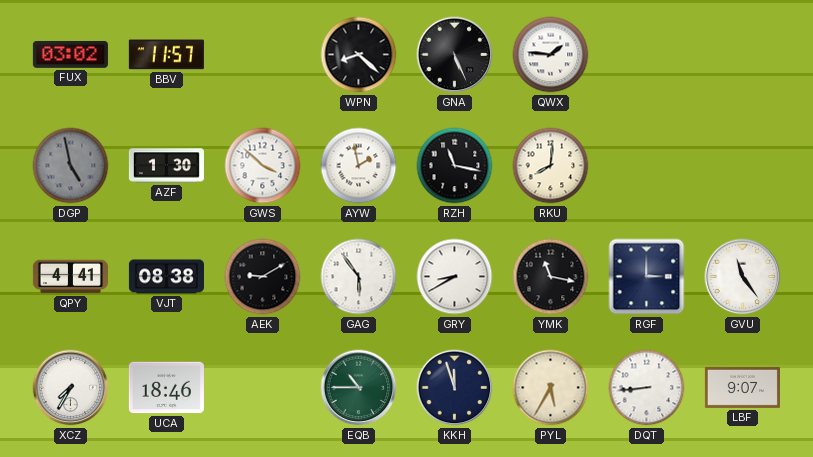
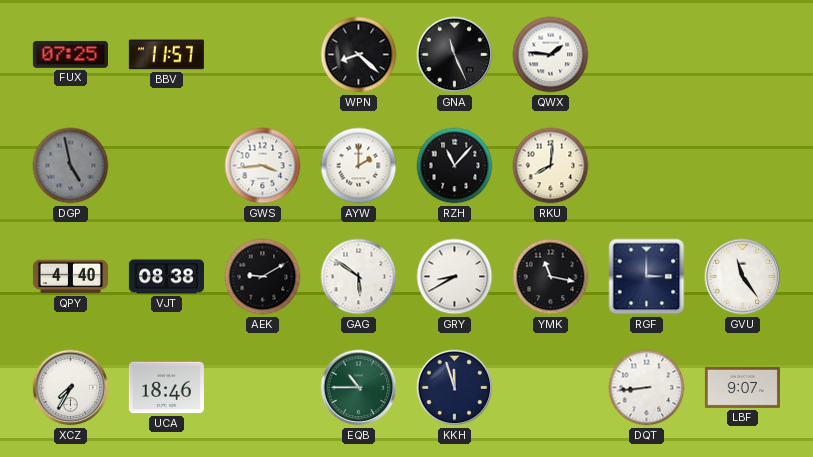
FUX: 03:02 -> 07:25 (70, 54)
GNA: 5:26 -> 11:26 (455, 55)
AZF: 1:30 -> none (166, 166)
GWS: 3:52 -> 3:44 (263, 166)
AYW: 1:58 -> 2:00 (359, 166)
RZH: 11:17 -> 11:07 (455, 166)
QPY: 4:41 -> 4:40 (70, 277)
GAG: 5:54 -> 5:51 (359, 277)
PYL: 5:35 -> none (551, 388)
